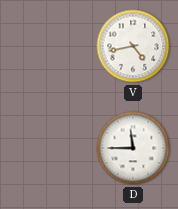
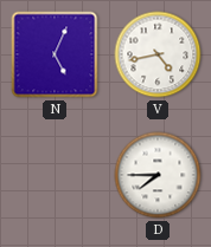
N: none -> 5:04 (55, 54)
D: 11:45 -> 7:45 (158, 175)
